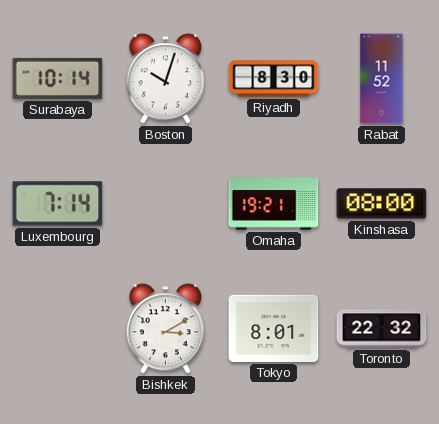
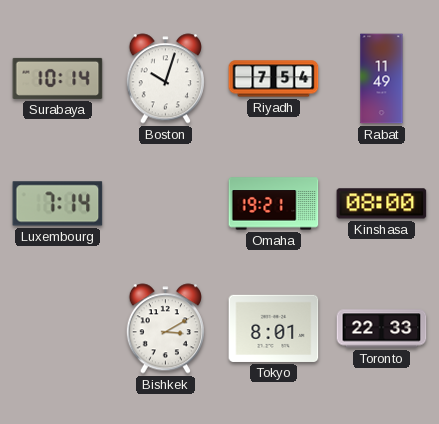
Riyadh: 8:30 -> 7:54 (274, 79)
Rabat: 11:52 -> 11:49 (382, 79)
Toronto: 22:32 -> 22:33 (382, 329)
